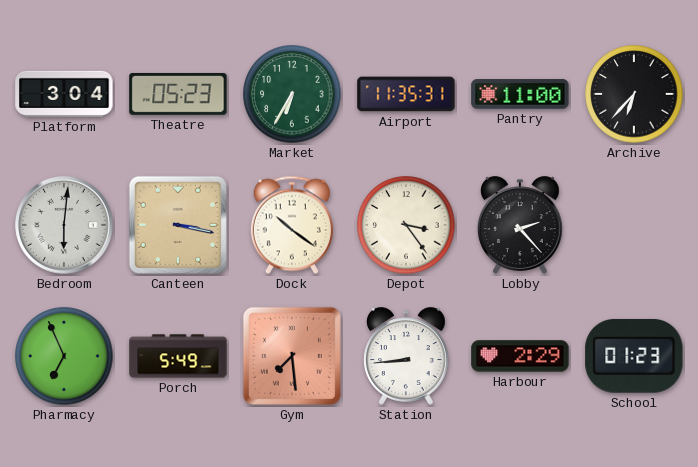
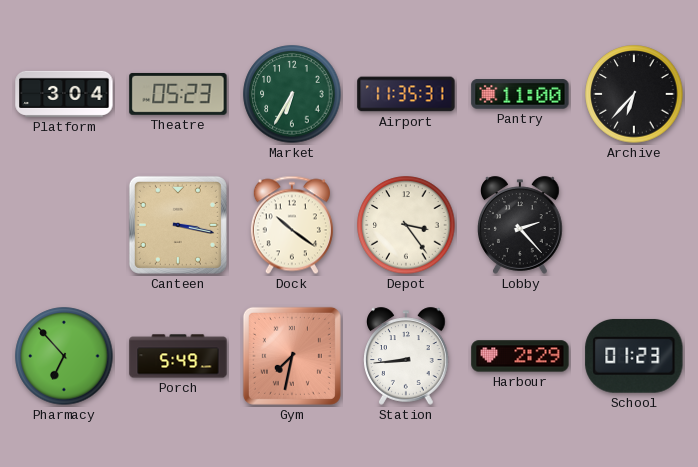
Bedroom: 6:01 -> none (64, 225)
Pharmacy: 6:56 -> 6:53 (64, 356)
Gym: 7:29 -> 7:32 (292, 356)
